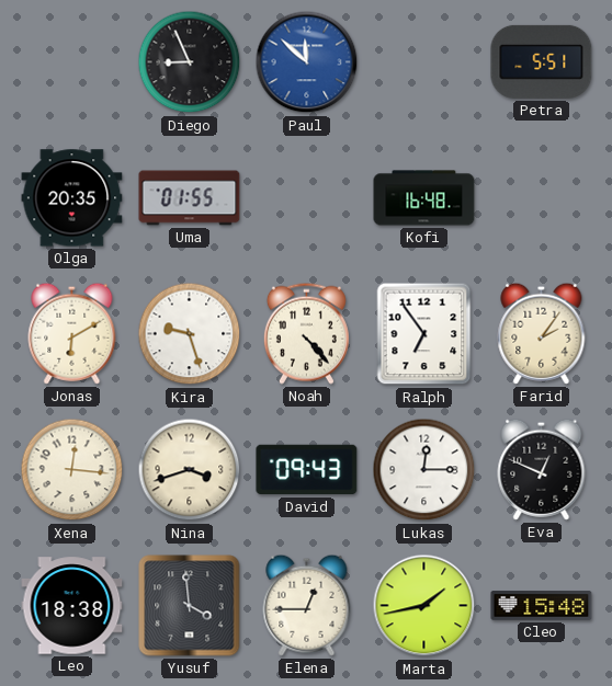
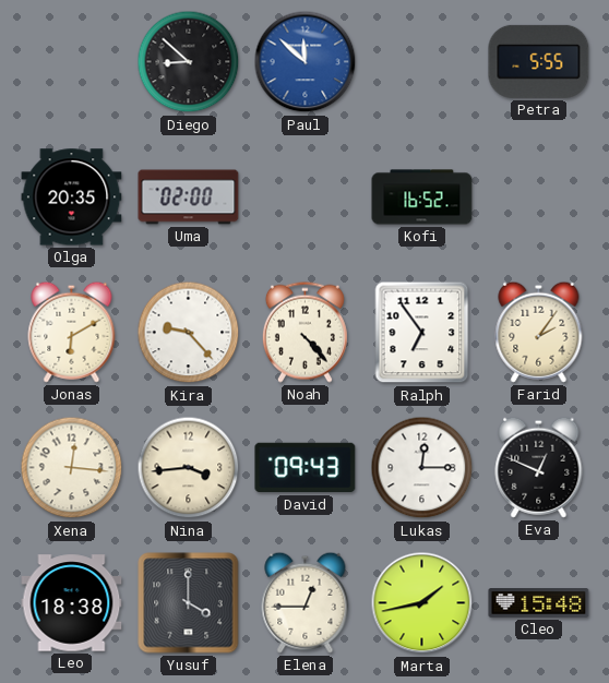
Diego: 8:56 -> 8:52 (189, 62)
Petra: 5:51 -> 5:55 (539, 61)
Uma: 01:55 -> 02:00 (189, 197)
Kofi: 16:48 -> 16:52 (422, 197)
Kira: 9:27 -> 9:23 (189, 333)
Nina: 3:42 -> 3:44 (189, 468)
Yusuf: 3:59 -> 4:00 (189, 603)
